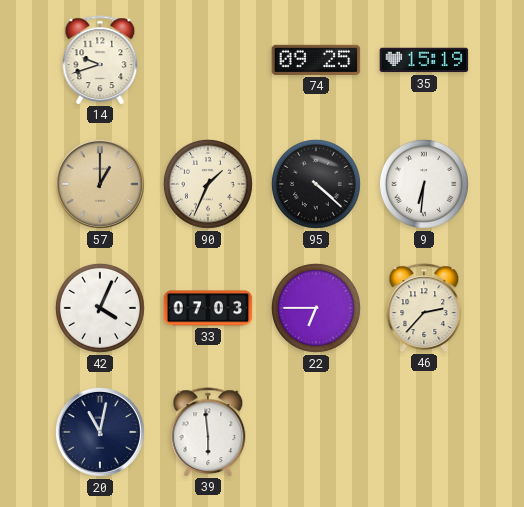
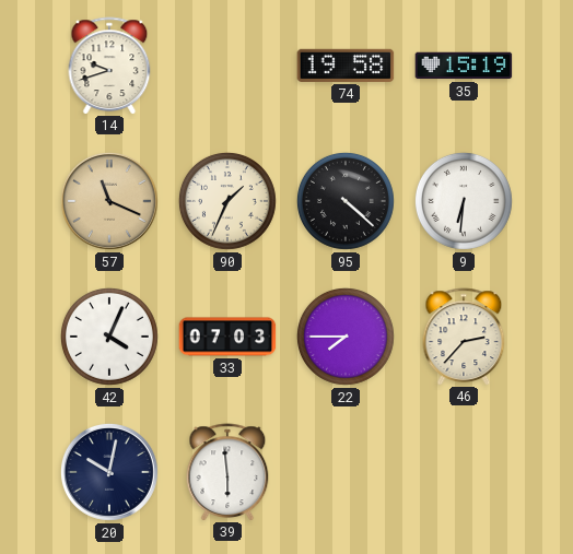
74: 09:25 -> 19:58 (346, 66)
57: 1:00 -> 11:19 (109, 201)
22: 6:45 -> 7:45 (346, 337)
20: 11:02 -> 10:02 (109, 472)
